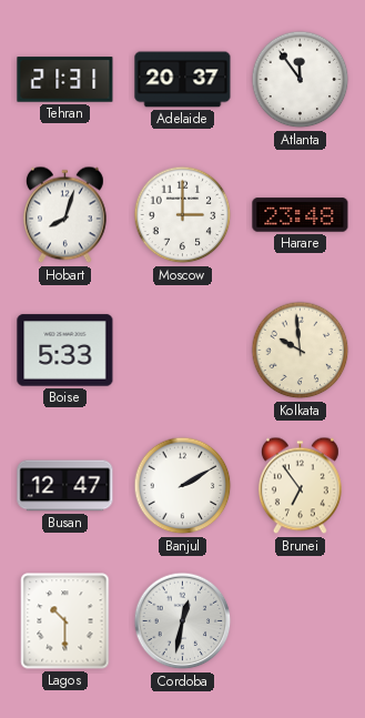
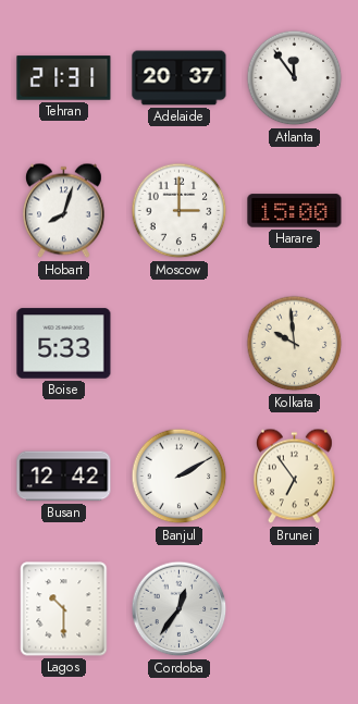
Harare: 23:48 -> 15:00 (295, 211)
Busan: 12:47 -> 12:42 (64, 477)
Cordoba: 12:32 -> 12:36 (180, 609)
